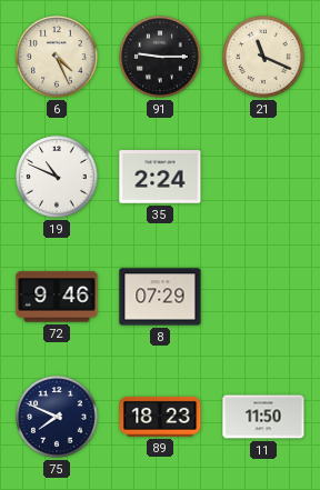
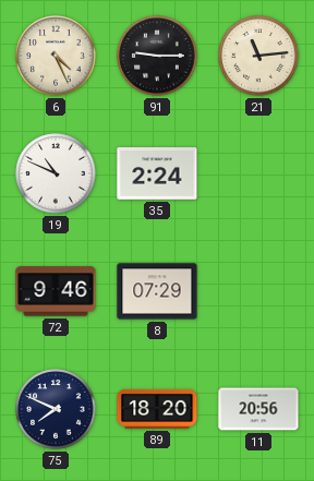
21: 11:19 -> 11:14 (258, 56)
89: 18:23 -> 18:20 (157, 409)
11: 11:50 -> 20:56 (258, 409)
